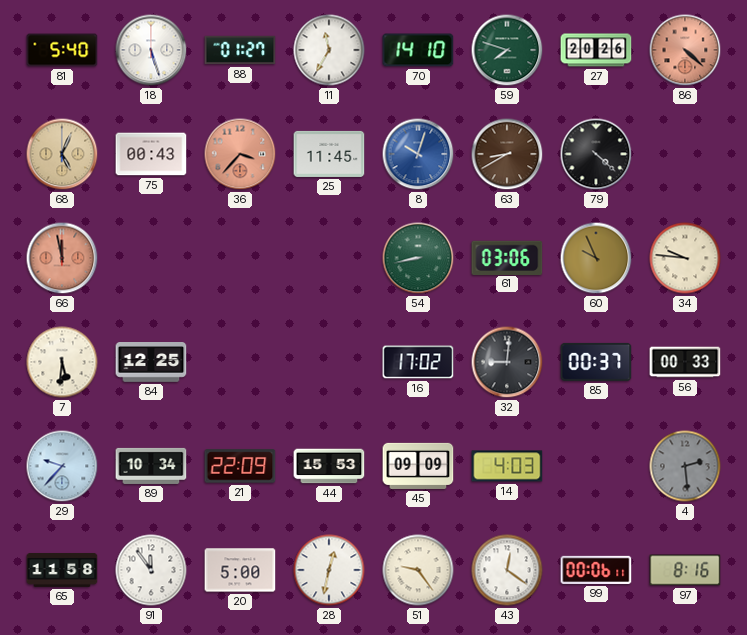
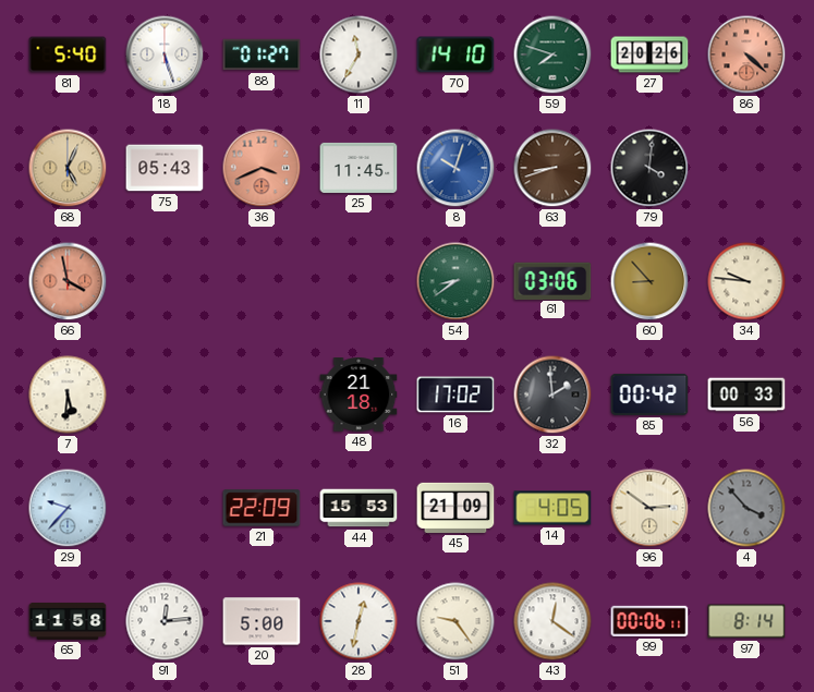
75: 00:43 -> 05:43 (165, 168)
36: 3:37 -> 3:41 (262, 168)
63: 8:40 -> 8:42 (552, 168)
79: 4:22 -> 4:01 (649, 168)
66: 11:58 -> 3:58 (68, 281)
54: 8:43 -> 8:39 (455, 281)
60: 9:56 -> 8:53 (649, 281)
84: 12:25 -> none (151, 363)
48: none -> 21:18 (359, 394)
32: 9:01 -> 1:59 (552, 394)
85: 00:37 -> 00:42 (649, 394)
89: 10:34 -> none (151, 466)
45: 09:09 -> 21:09 (455, 508)
14: 4:03 -> 4:05 (552, 508)
96: none -> 2:51 (649, 508)
4: 2:29 -> 3:53 (746, 508)
91: 11:54 -> 12:14 (165, 621)
97: 8:16 -> 8:14 (746, 621)
